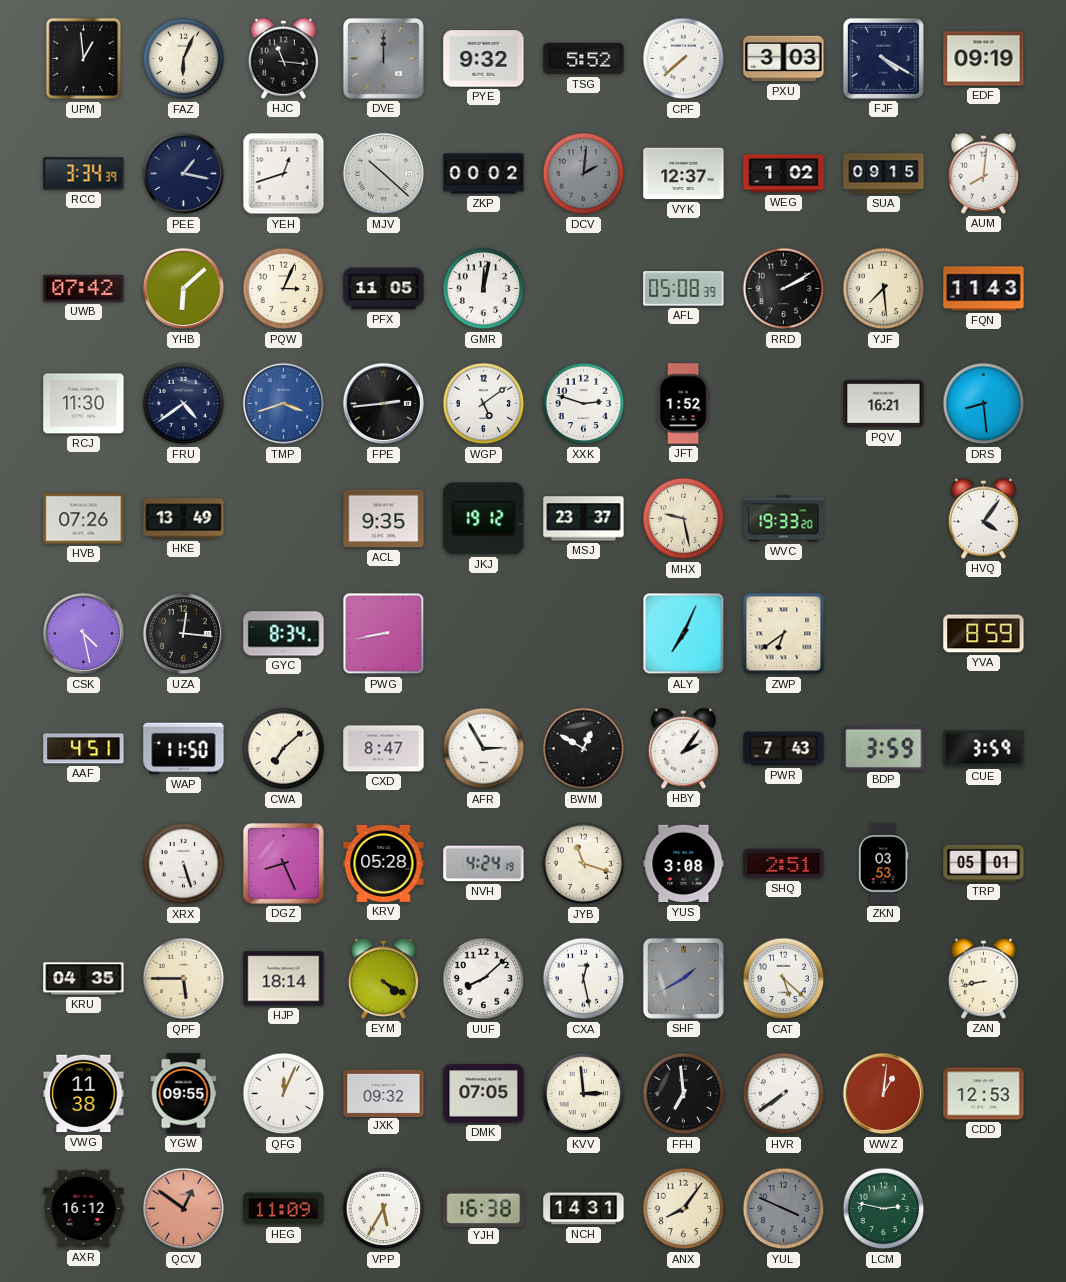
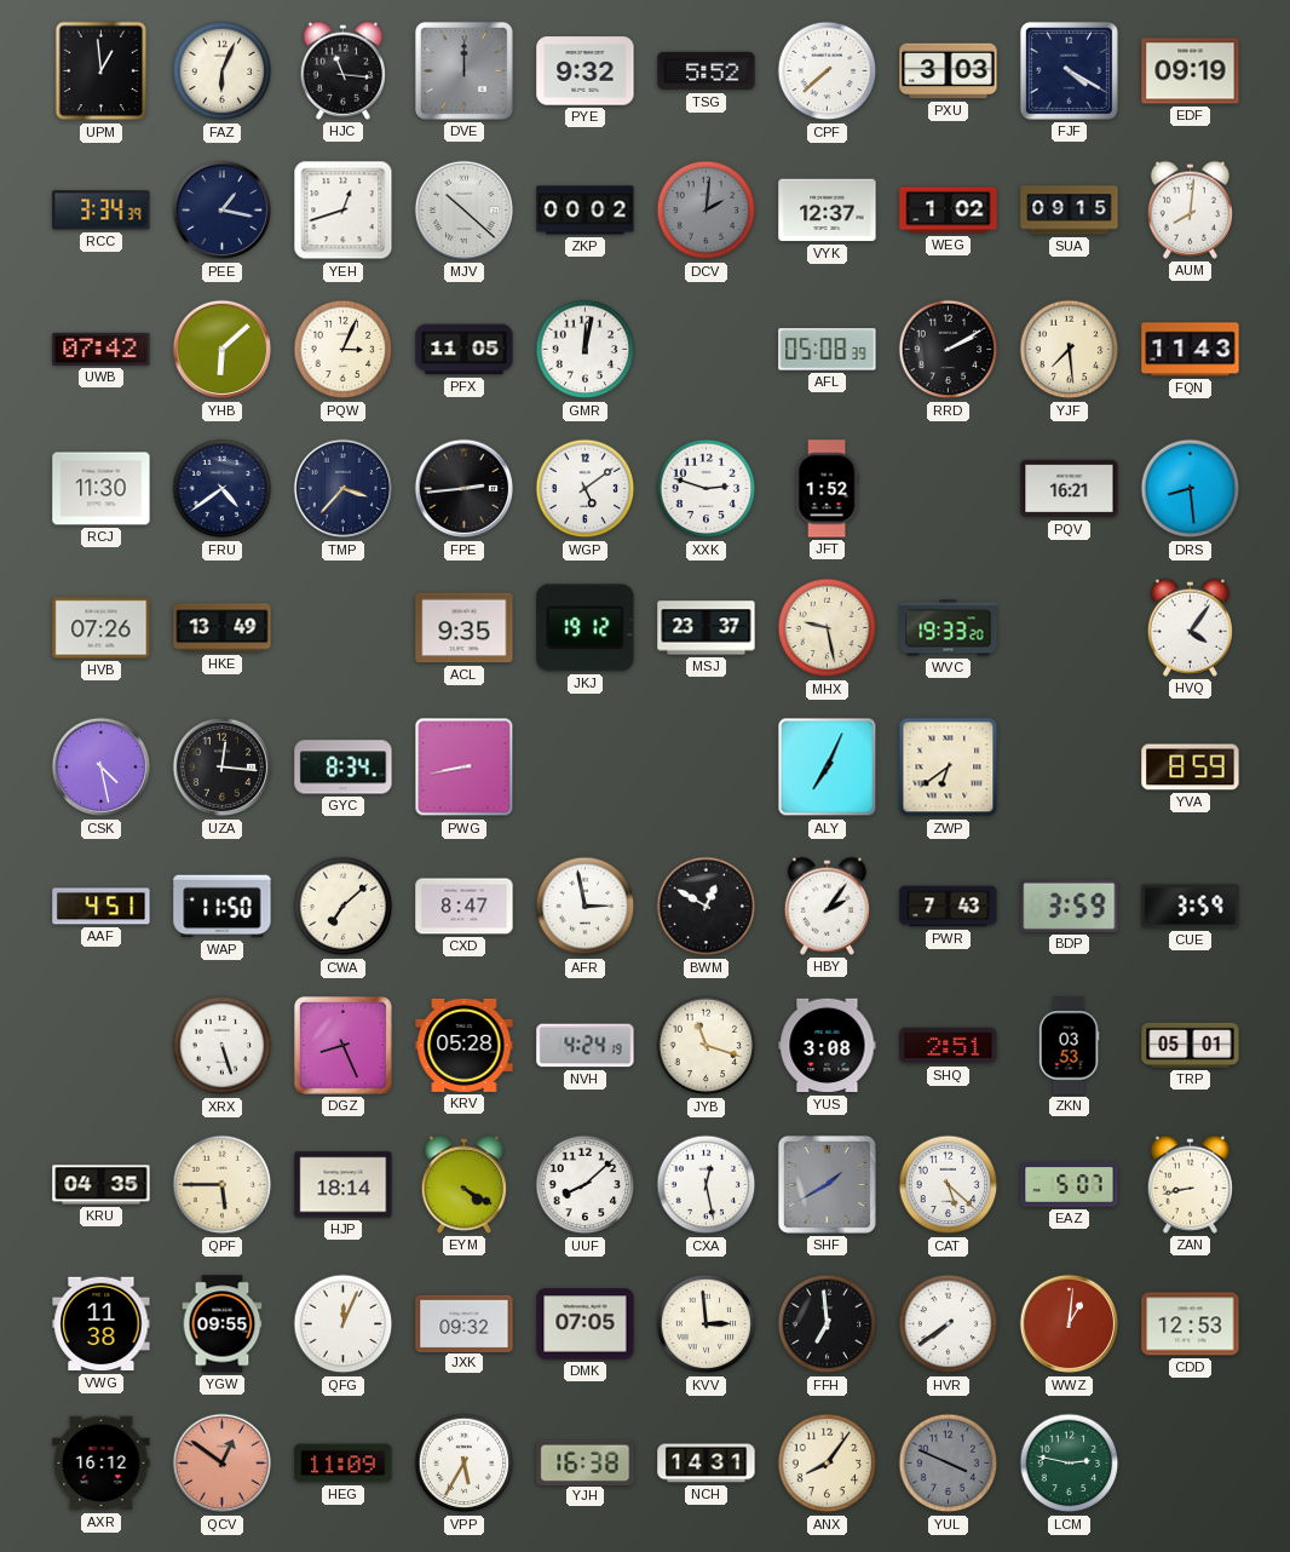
TMP: 3:42 -> 3:37 (344, 489)
TMP dial: blue -> navy (344, 489)
AFR: 2:55 -> 2:58 (586, 907)
EAZ: none -> 5:07 (1070, 1185)
